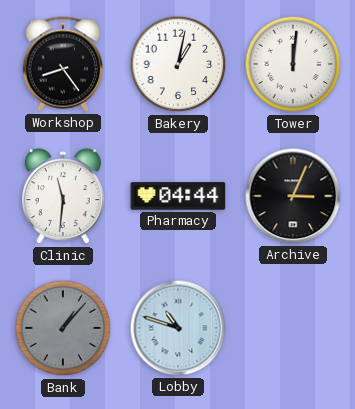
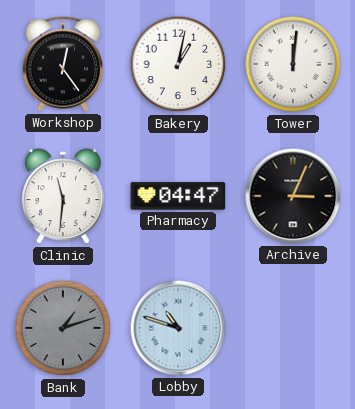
Workshop: 8:24 -> 12:24 (63, 64)
Pharmacy: 04:44 -> 04:47 (178, 196)
Bank: 1:07 -> 1:12 (63, 328)
